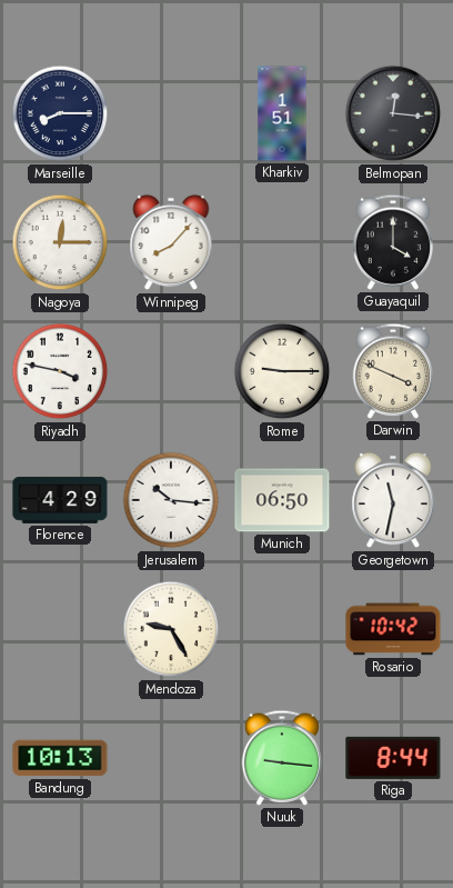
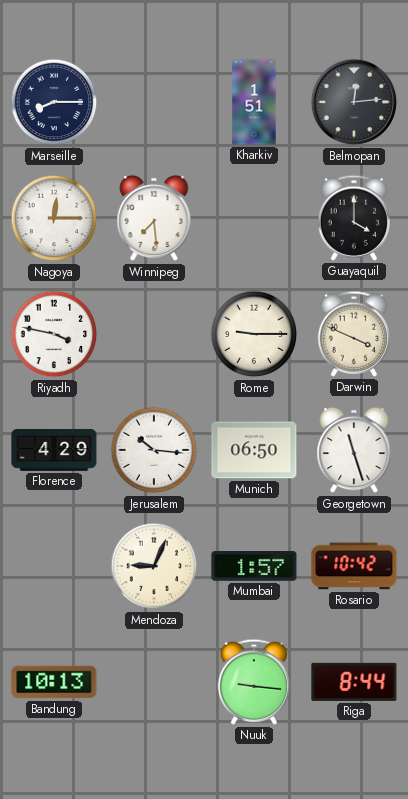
Belmopan: 12:16 -> 12:14 (354, 102)
Winnipeg: 8:07 -> 7:29 (154, 218)
Georgetown: 11:32 -> 11:27 (354, 450)
Mendoza: 9:25 -> 9:04 (154, 566)
Mumbai: none -> 1:57 (254, 566)
